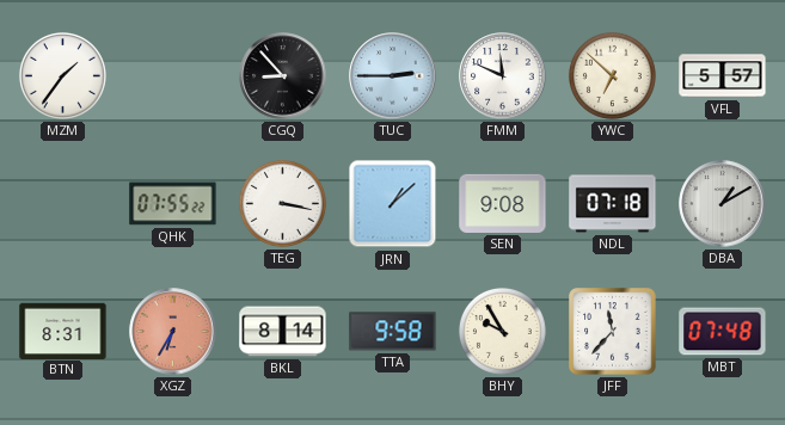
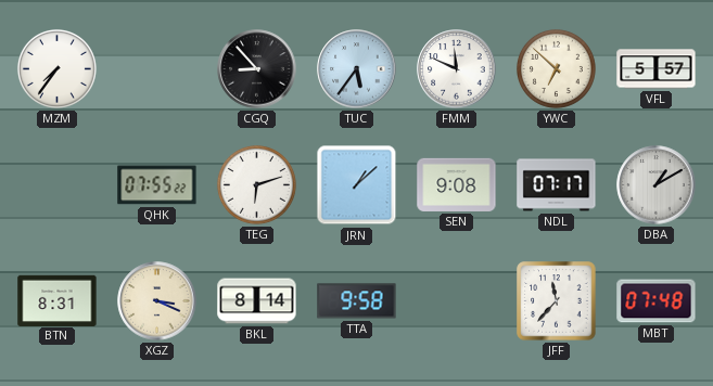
MZM: 1:36 -> 7:36 (56, 68)
TUC: 2:45 -> 5:36 (357, 69)
TEG: 3:17 -> 6:12 (256, 184)
NDL: 07:18 -> 07:17 (557, 185)
XGZ: 6:35 -> 3:19 (157, 301)
XGZ dial: salmon -> cream (157, 301)
BHY: 9:55 -> none (502, 331)
